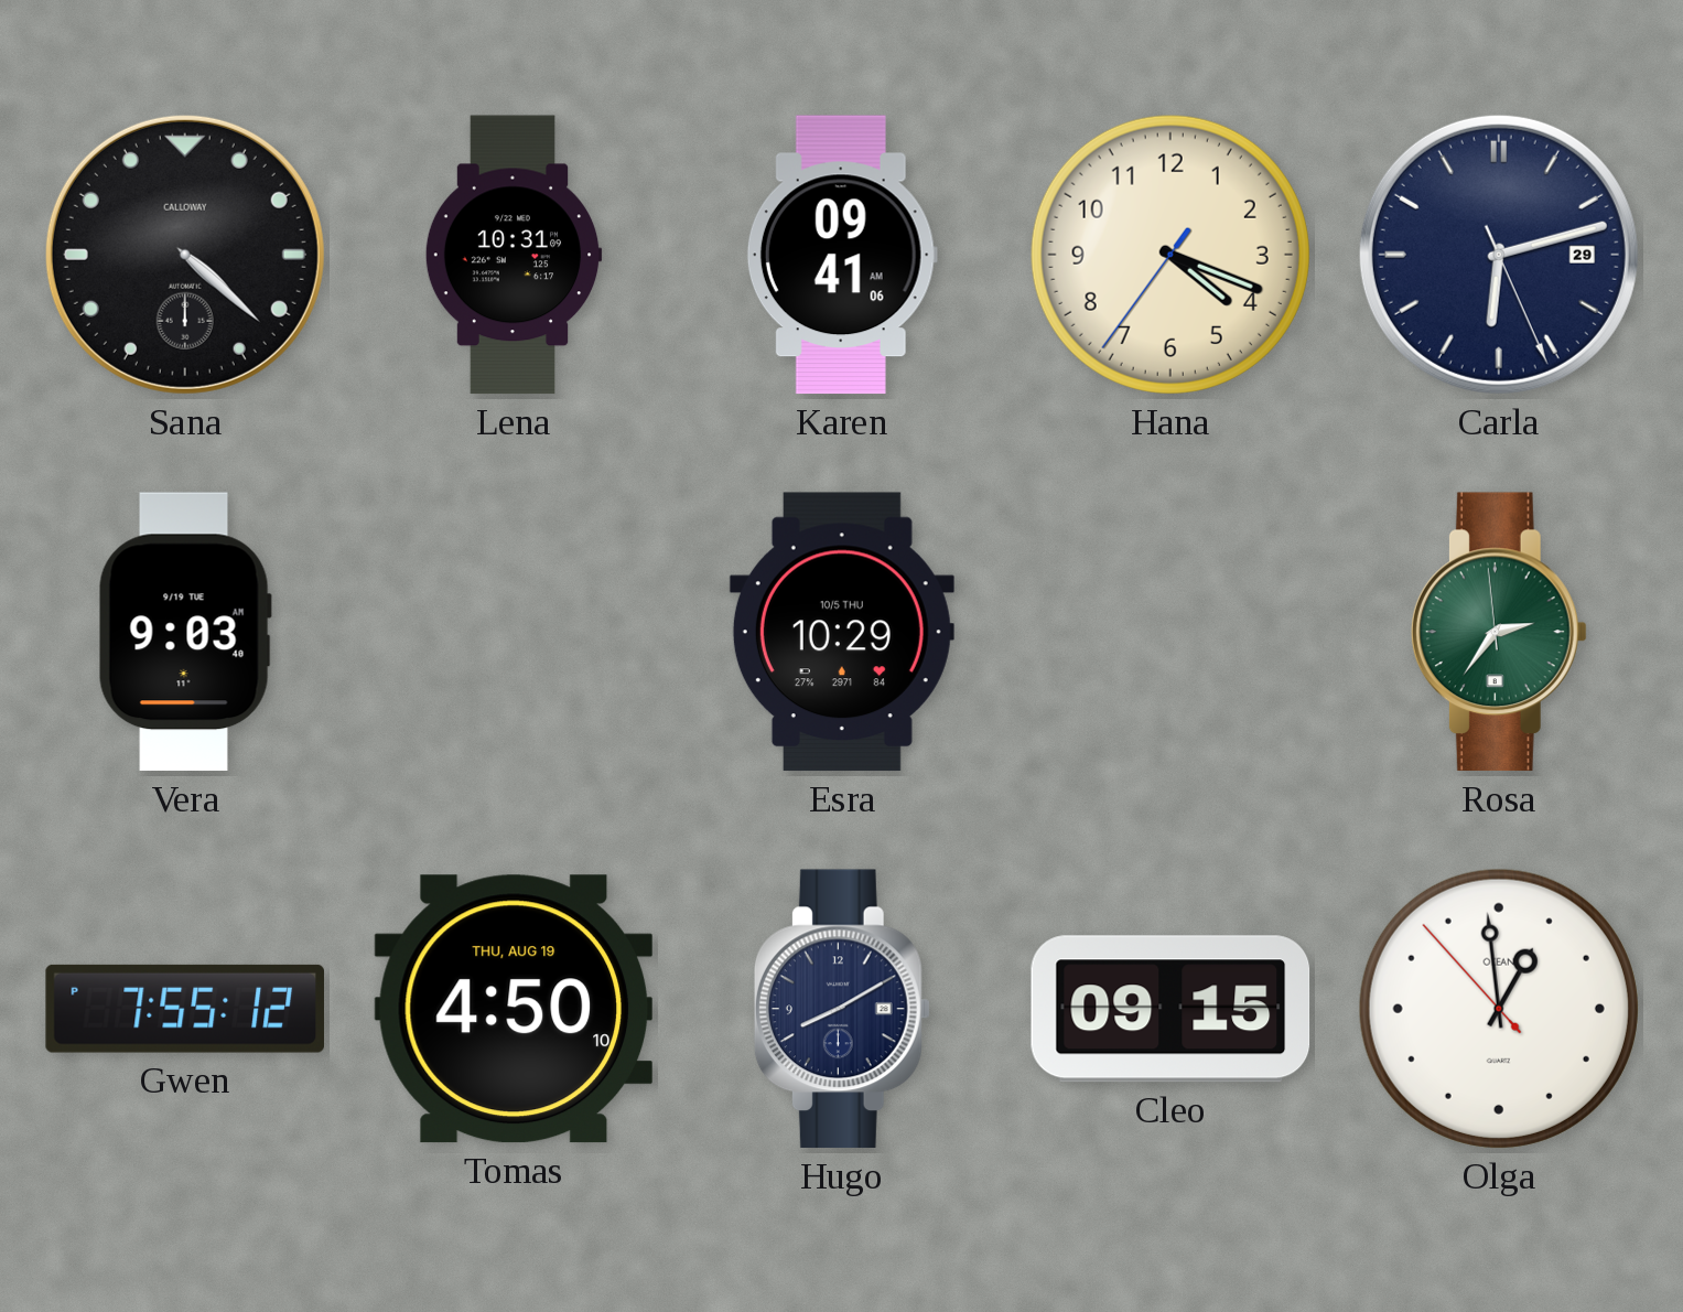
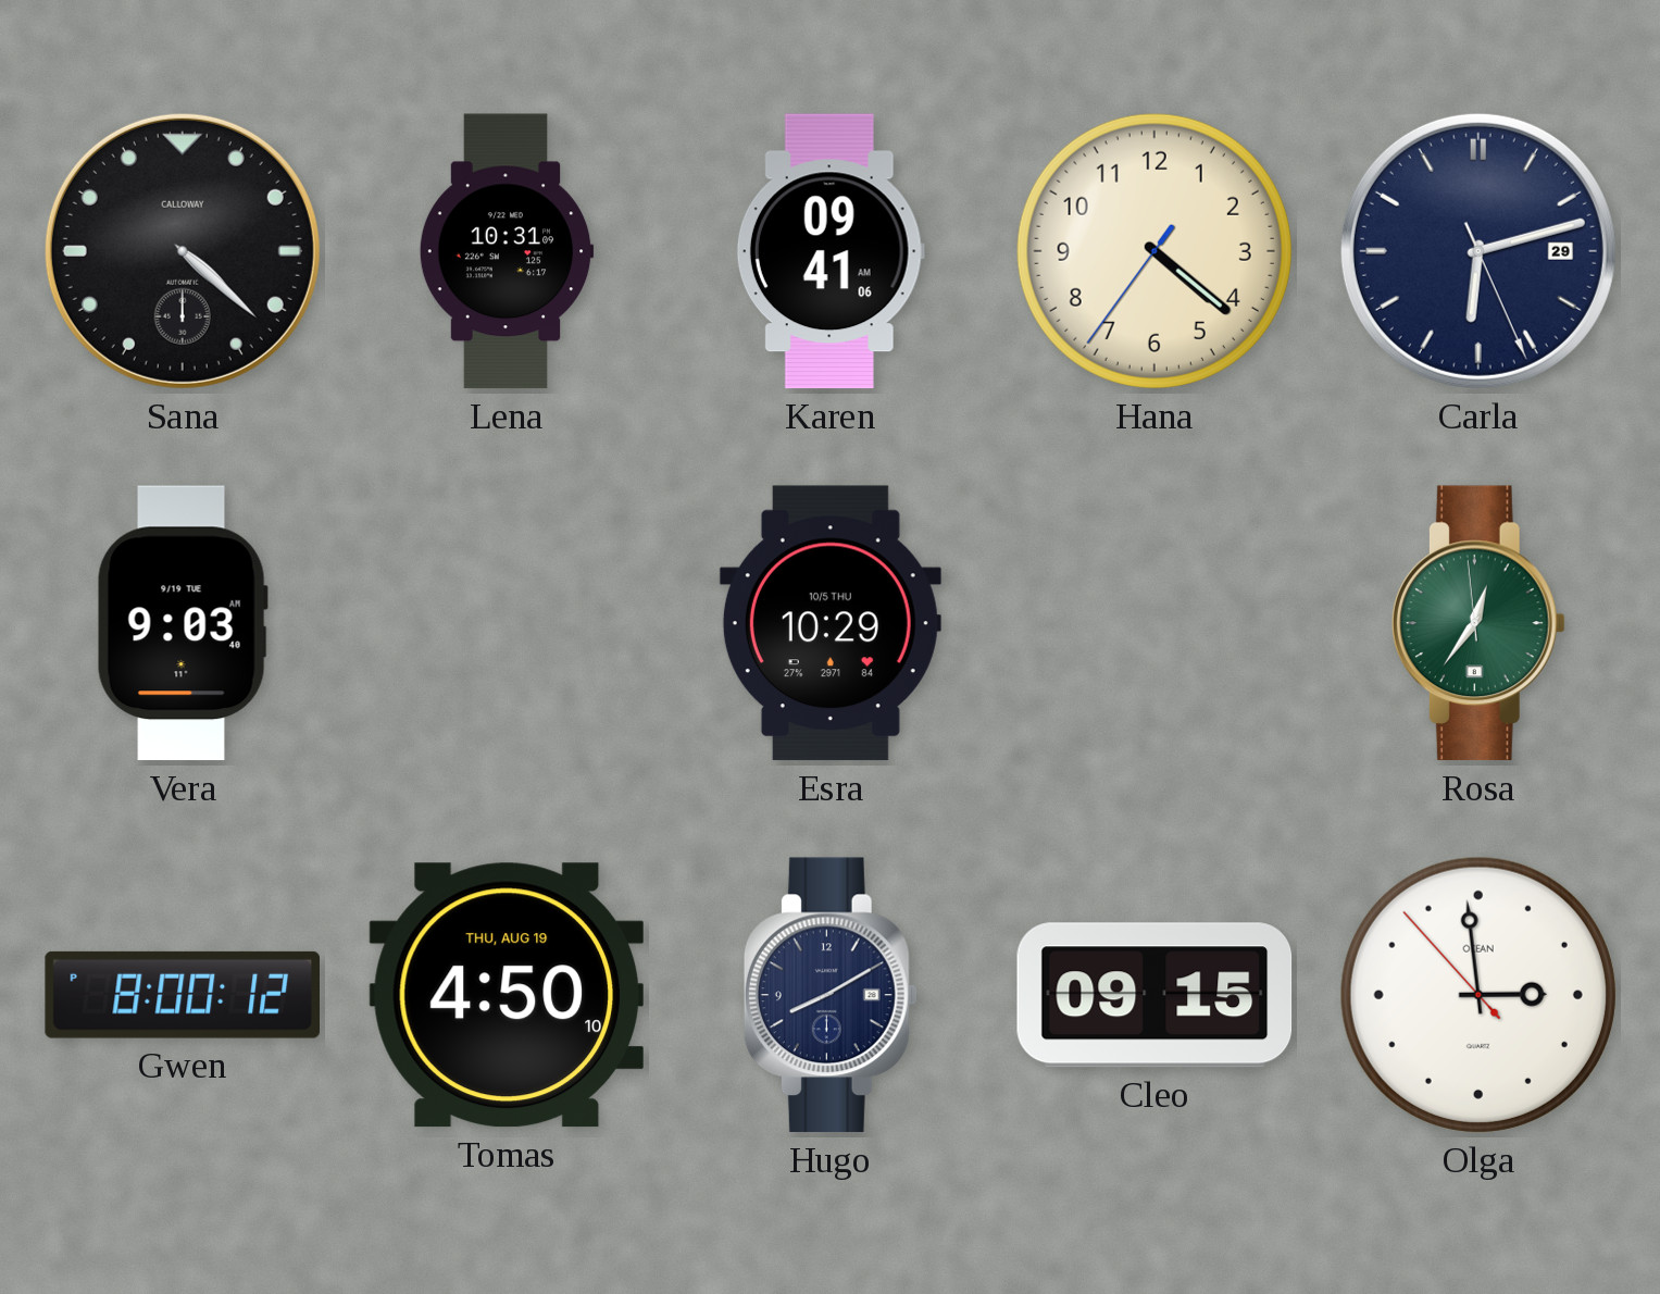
Hana: 4:18 -> 4:21 (1154, 251)
Rosa: 2:35 -> 12:35 (1478, 623)
Gwen: 7:55 -> 8:00 (182, 995)
Olga: 12:58 -> 2:58 (1478, 995)
